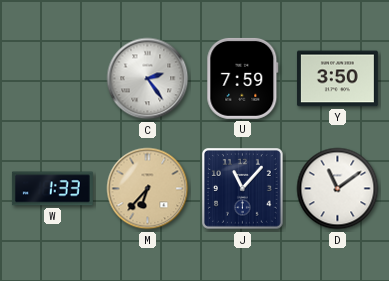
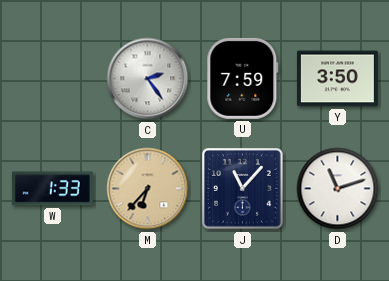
D: 11:09 -> 11:12 (338, 189)
